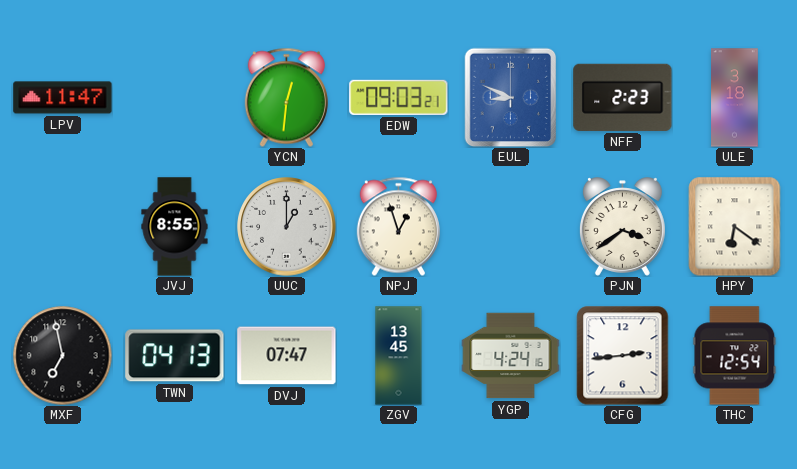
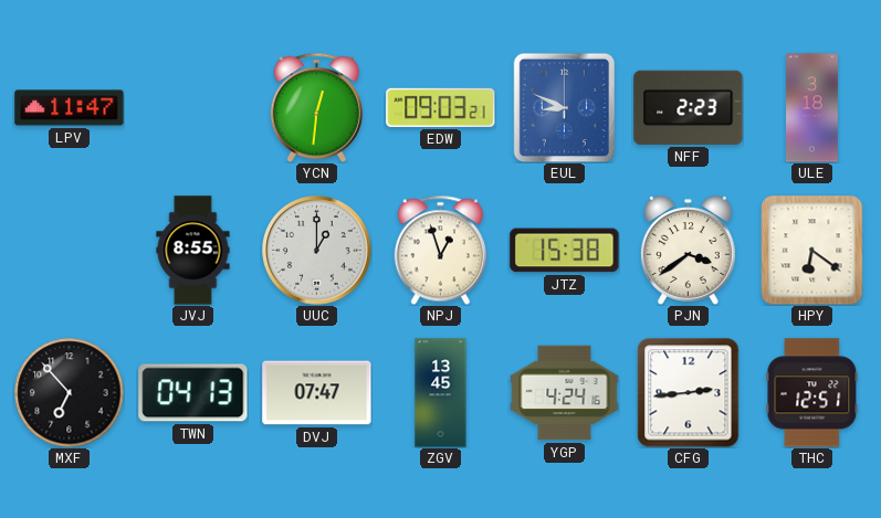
JTZ: none -> 15:38 (565, 251)
MXF: 6:58 -> 6:53 (70, 393)
THC: 12:54 -> 12:51 (812, 393)
